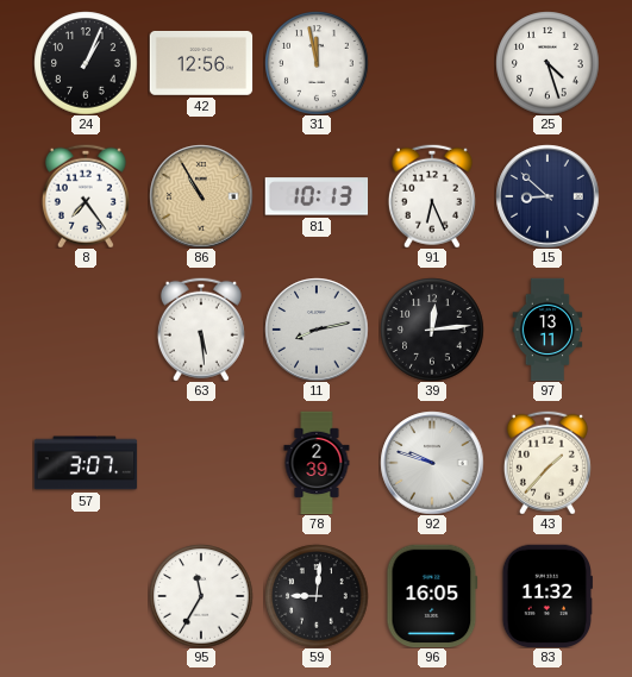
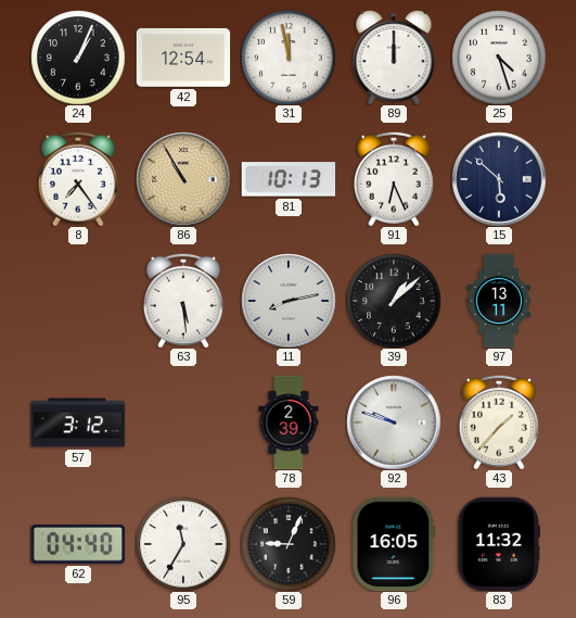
42: 12:56 -> 12:54 (183, 58)
89: none -> 12:00 (394, 58)
15: 8:52 -> 5:52 (499, 179)
39: 12:14 -> 1:08 (394, 301)
57: 3:07 -> 3:12 (78, 422)
62: none -> 04:40 (77, 544)
59: 9:01 -> 9:04 (289, 544)
